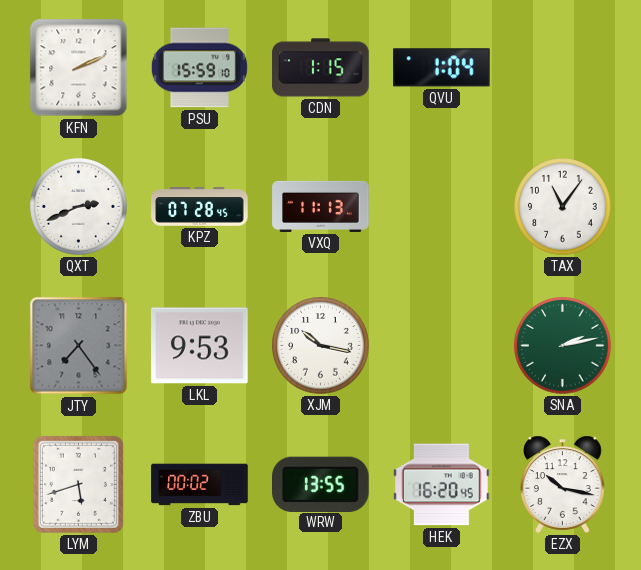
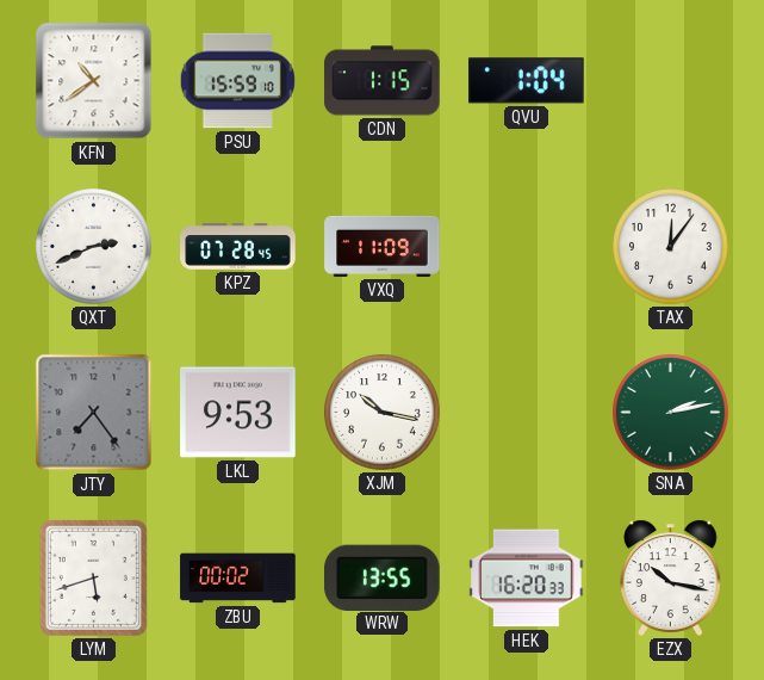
KFN: 2:11 -> 10:39 (94, 81)
VXQ: 11:13 -> 11:09 (383, 246)
TAX: 11:06 -> 12:06 (671, 247)
HEK: 16:20:45 -> 16:20:33 (527, 579)
